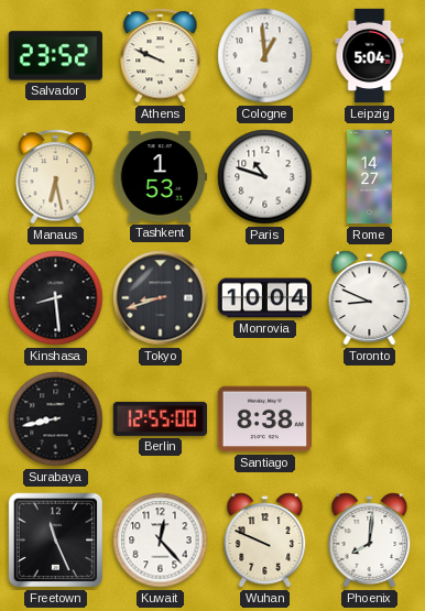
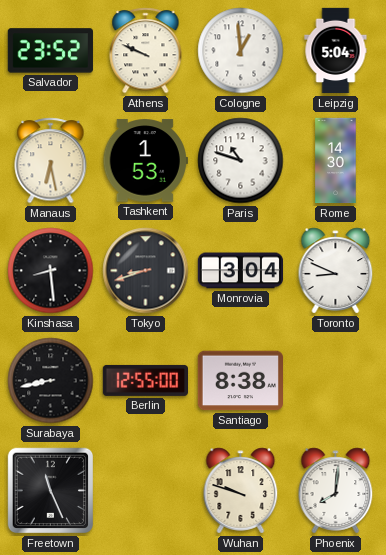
Rome: 14:27 -> 14:30 (336, 161)
Monrovia: 10:04 -> 3:04 (240, 271)
Kuwait: 12:23 -> none (161, 541)
Wuhan: 9:49 -> 9:48 (241, 491)
